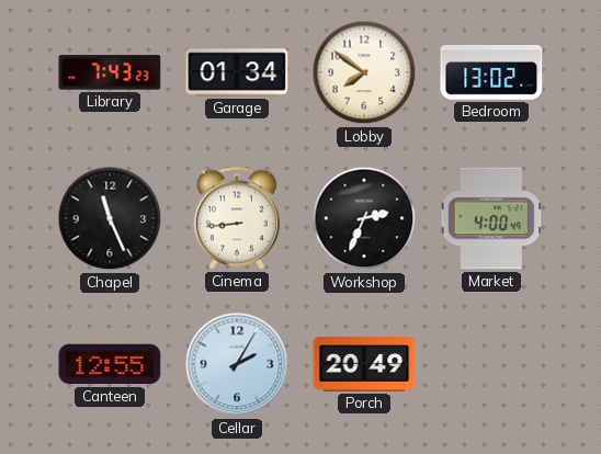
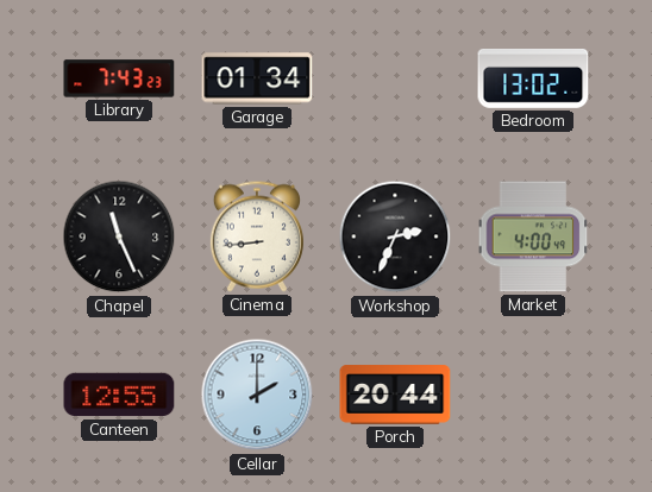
Lobby: 7:51 -> none (364, 72)
Cellar: 2:05 -> 2:00 (257, 395)
Porch: 20:49 -> 20:44 (395, 395)
